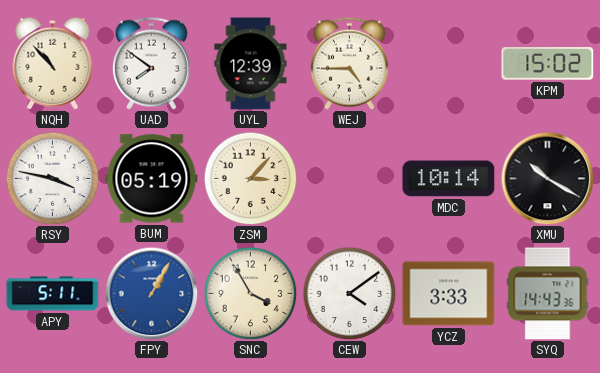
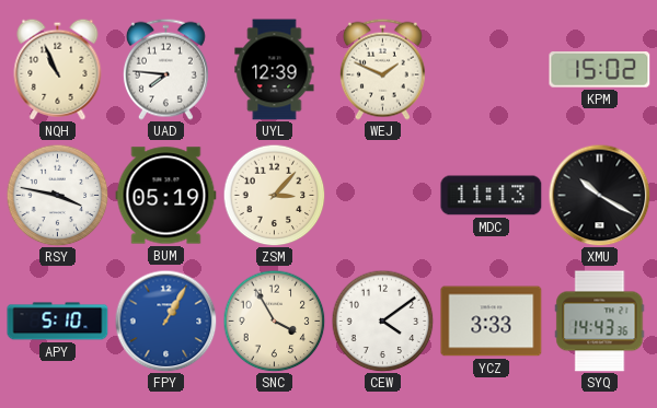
NQH: 10:53 -> 10:56 (58, 69)
UAD: 7:51 -> 7:46 (165, 69)
WEJ: 4:45 -> 1:49 (382, 69)
MDC: 10:14 -> 11:13 (492, 196)
APY: 5:11 -> 5:10 (58, 322)
